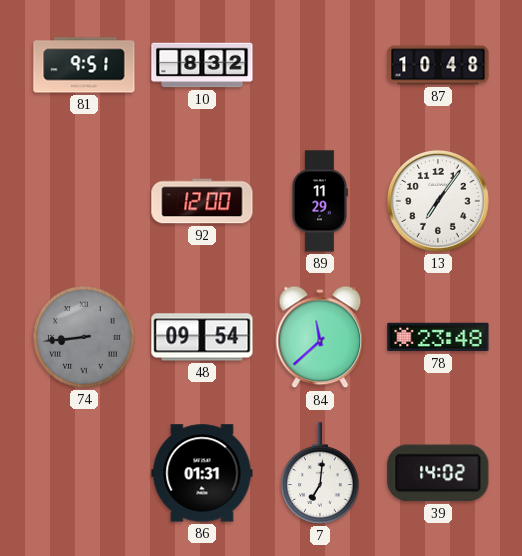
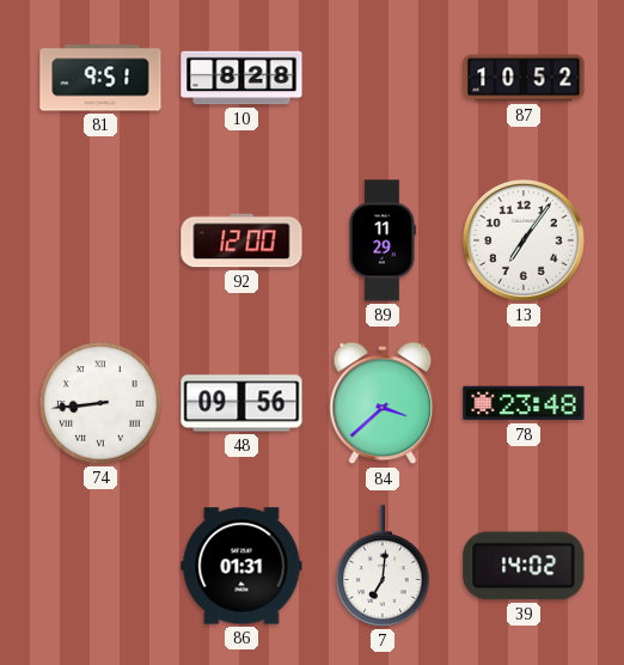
10: 8:32 -> 8:28 (241, 78)
87: 10:48 -> 10:52 (524, 78)
74 dial: grey -> white (100, 403)
48: 09:54 -> 09:56 (241, 403)
84: 11:38 -> 3:38 (383, 403)
